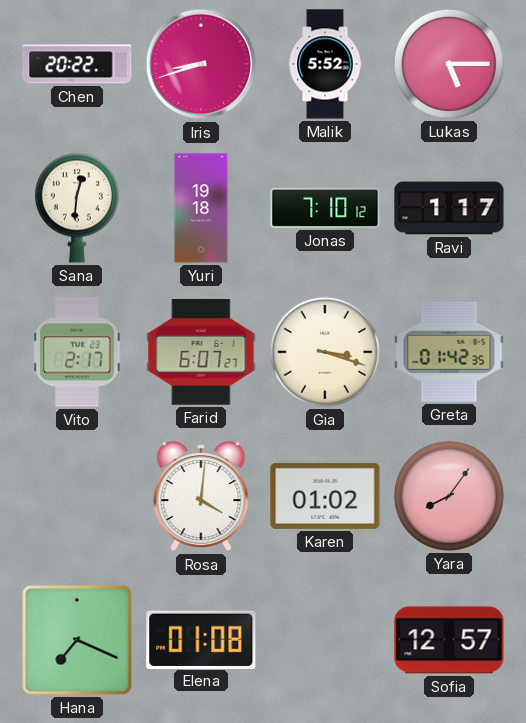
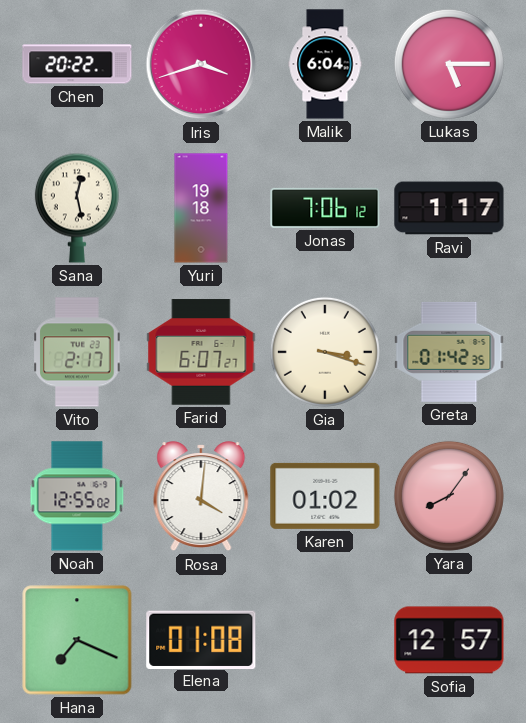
Iris: 8:42 -> 3:42 (201, 64)
Malik: 5:52 -> 6:04 (325, 64)
Sana: 12:31 -> 12:28 (77, 208)
Jonas: 7:10 -> 7:06 (325, 208)
Noah: none -> 12:55 (77, 496)
